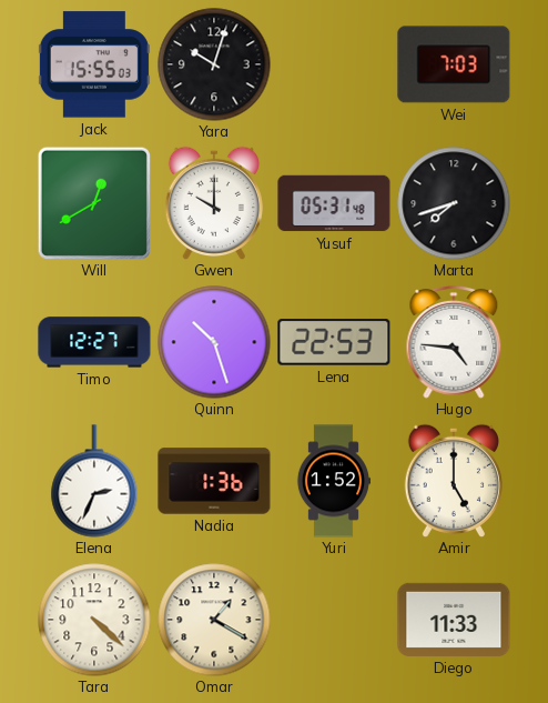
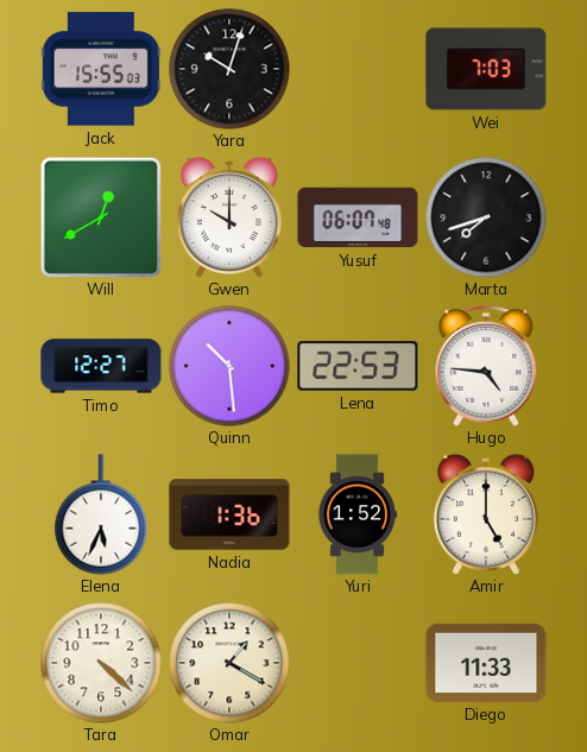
Yusuf: 05:31 -> 06:07 (358, 217)
Quinn: 10:27 -> 10:29 (229, 366)
Elena: 2:34 -> 5:34 (101, 514)
